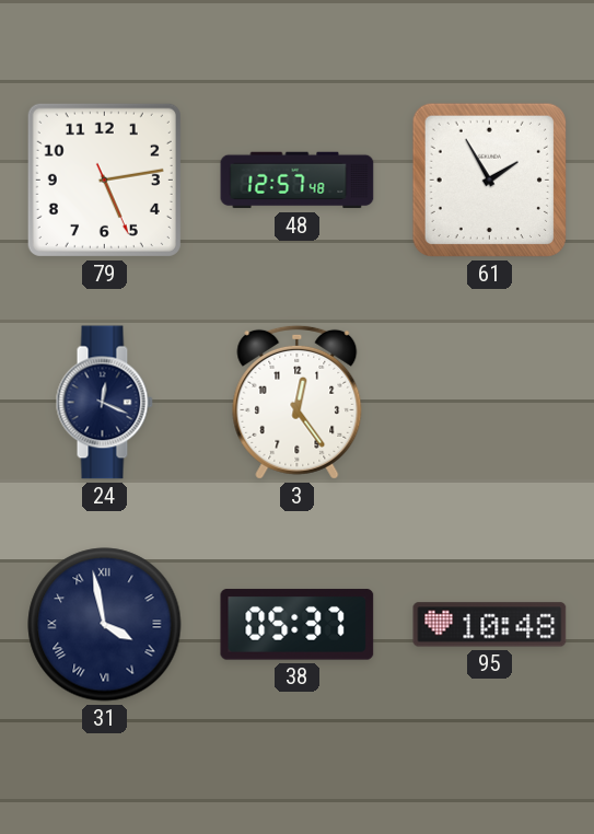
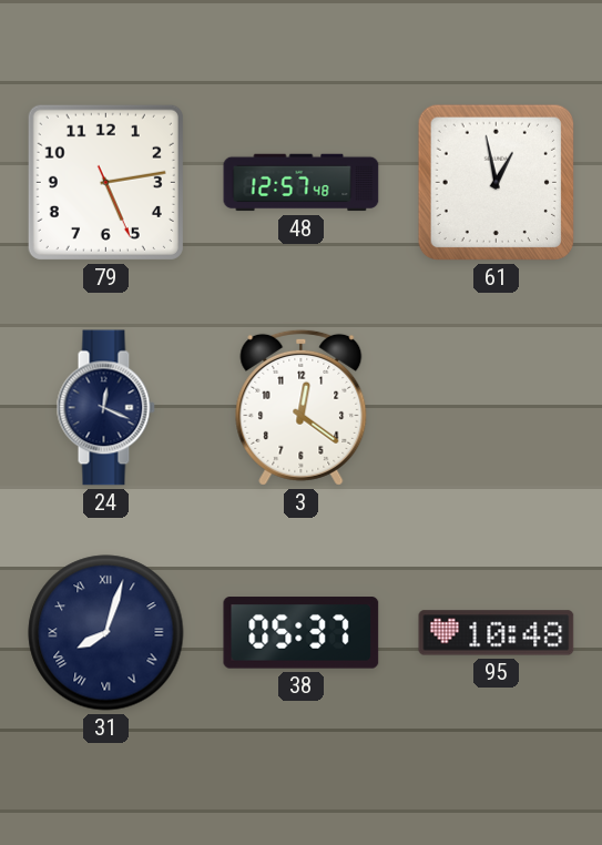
61: 1:55 -> 12:58 (496, 182)
3: 12:24 -> 12:21 (302, 407)
31: 3:58 -> 8:03 (106, 633)
